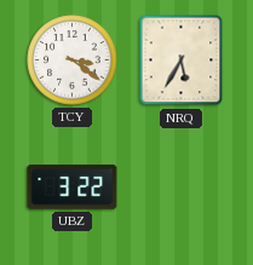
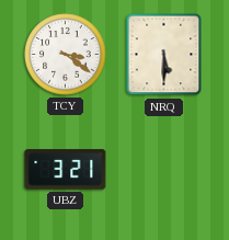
NRQ: 5:35 -> 5:30 (164, 55)
UBZ: 3:22 -> 3:21 (66, 170)
